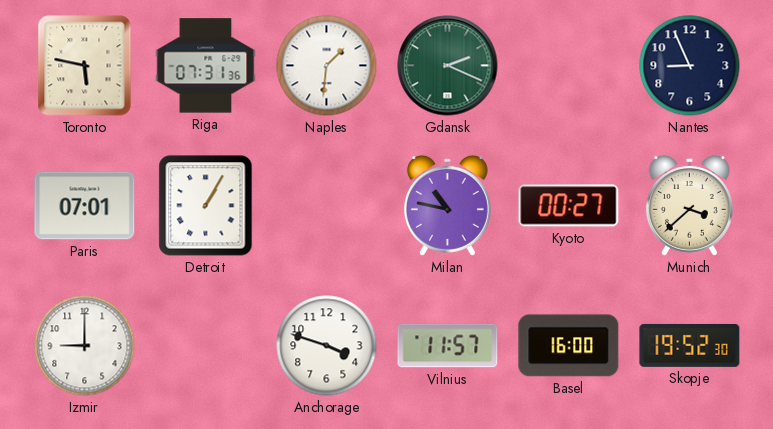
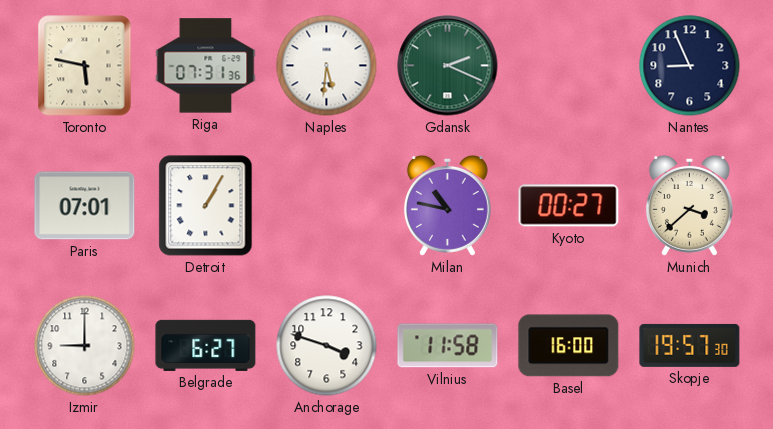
Naples: 1:31 -> 5:31 (327, 66)
Belgrade: none -> 6:27 (206, 345)
Vilnius: 11:57 -> 11:58 (448, 346)
Skopje: 19:52 -> 19:57 (690, 345)
